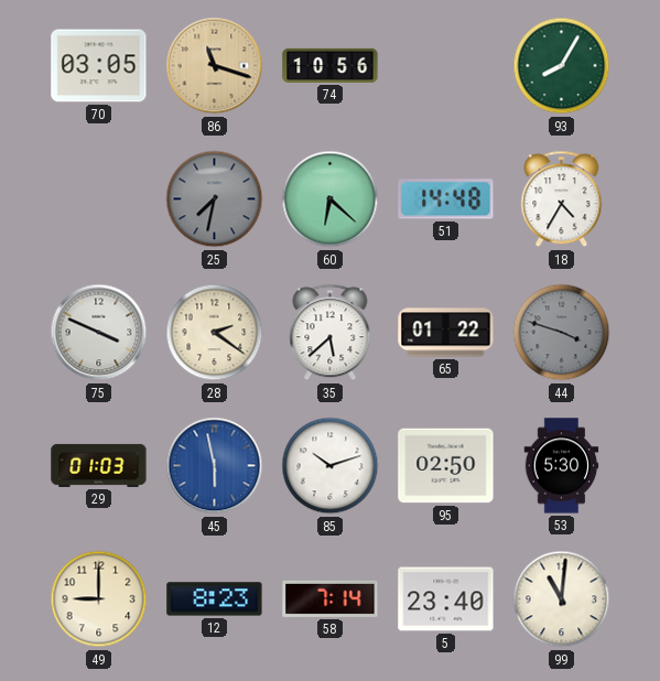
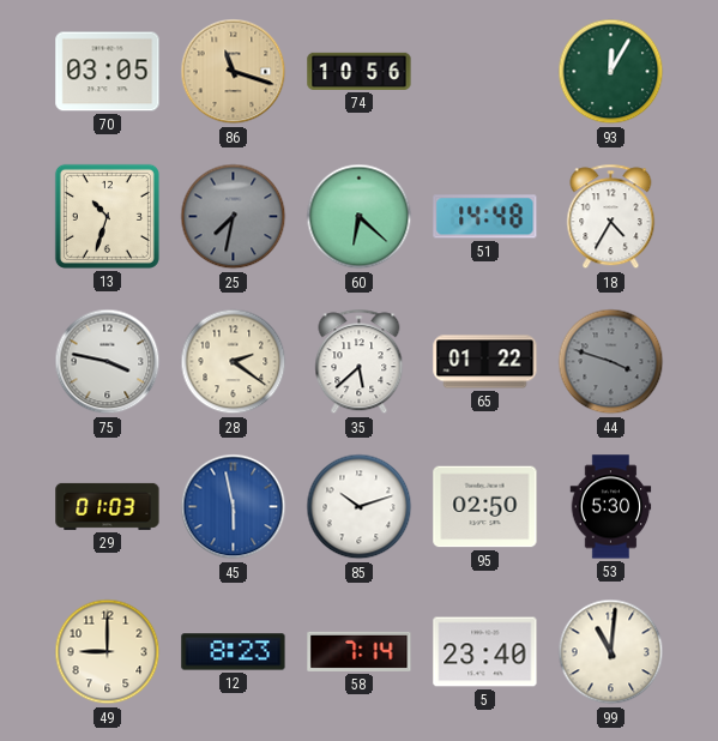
93: 8:05 -> 12:05 (611, 72)
13: none -> 10:33 (107, 216)
75: 3:49 -> 3:47 (108, 362)
